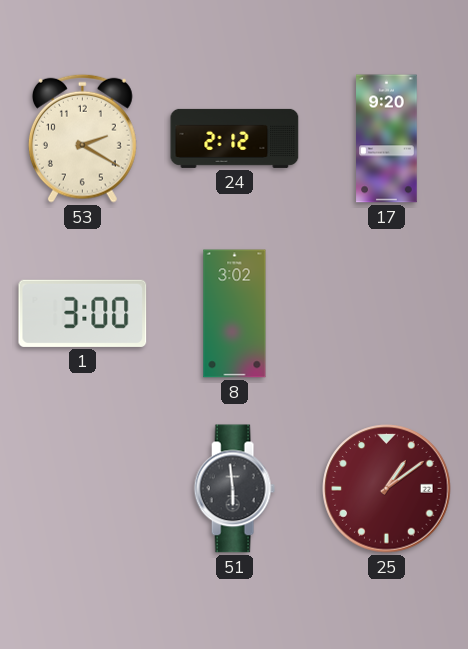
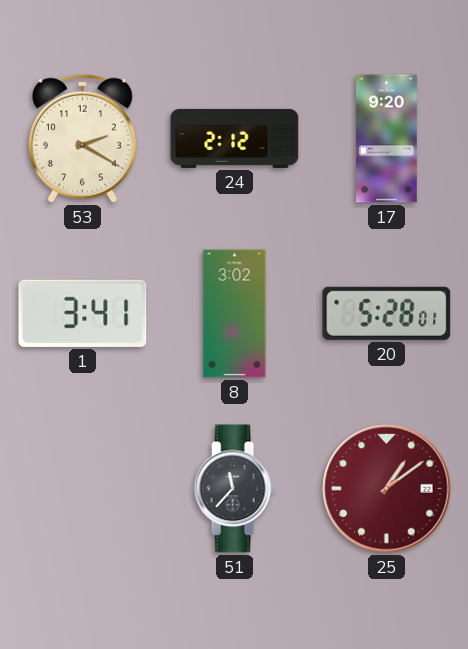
1: 3:00 -> 3:41 (83, 313)
20: none -> 5:28 (387, 313)
51: 5:59 -> 11:37 (234, 489)
